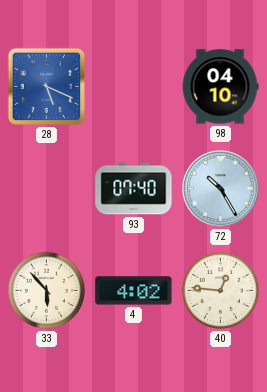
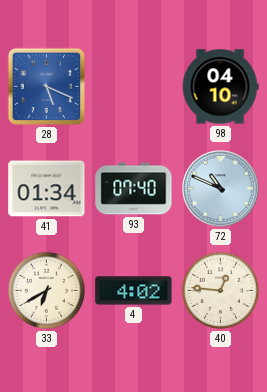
41: none -> 01:34 (47, 189)
72: 10:25 -> 10:49 (221, 189)
33: 5:53 -> 6:40 (46, 290)
